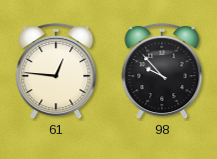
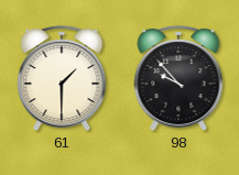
61: 12:46 -> 1:30 (62, 78)
